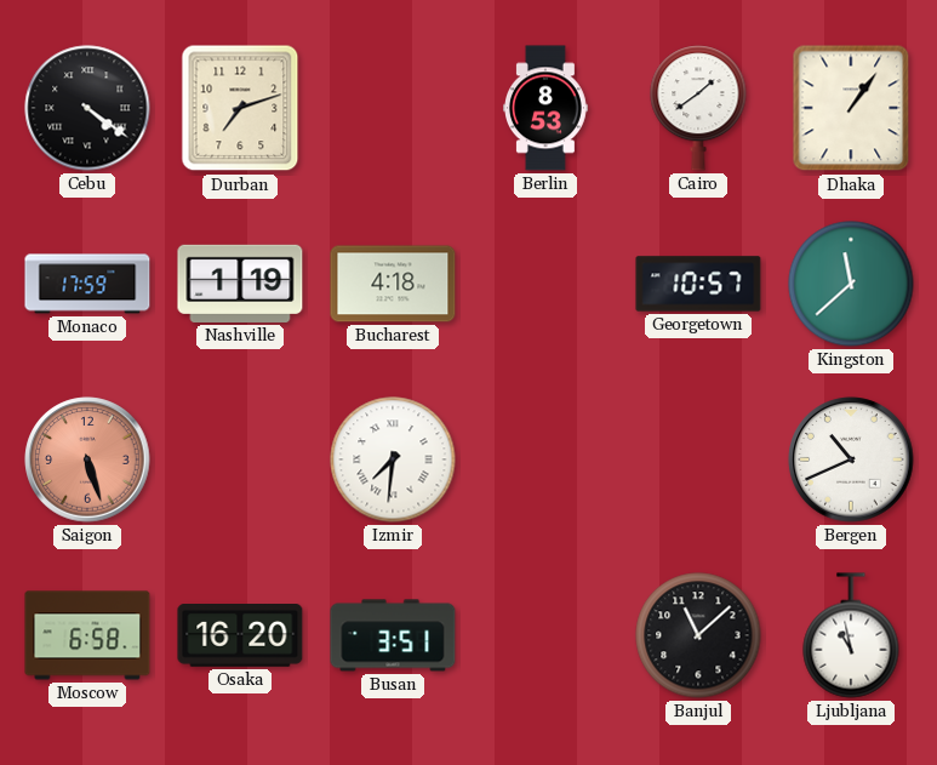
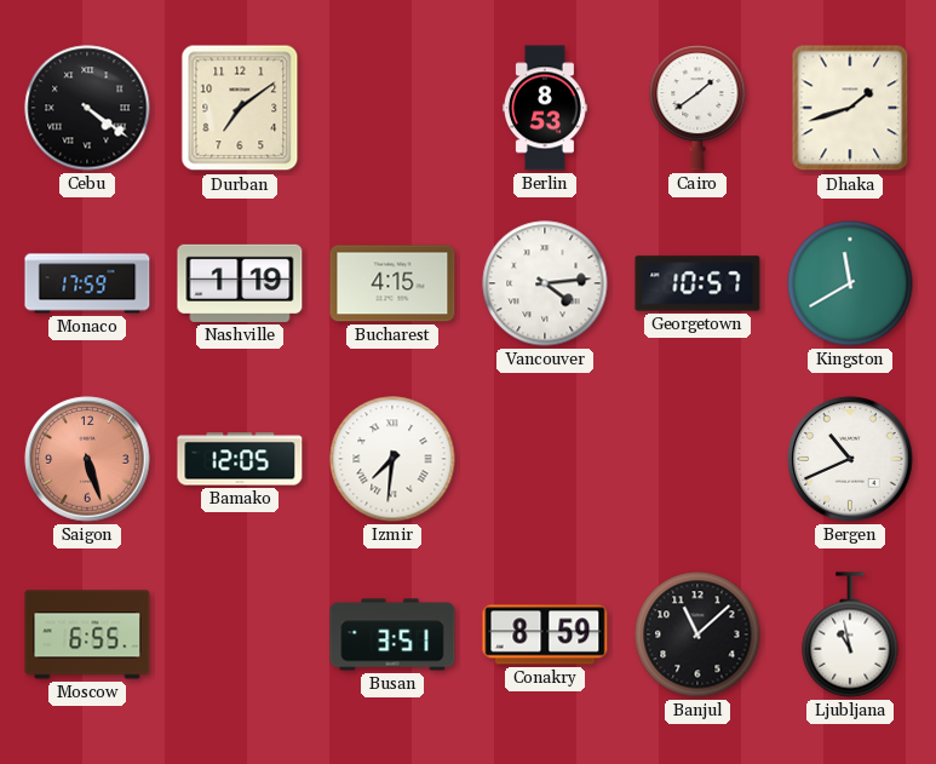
Durban: 7:12 -> 7:09 (240, 108)
Dhaka: 1:06 -> 1:42 (850, 108)
Bucharest: 4:18 -> 4:15 (392, 283)
Vancouver: none -> 4:14 (545, 283)
Kingston: 11:38 -> 11:40 (850, 283)
Bamako: none -> 12:05 (240, 459)
Moscow: 6:58 -> 6:55 (87, 634)
Osaka: 16:20 -> none (240, 636)
Conakry: none -> 8:59 (545, 634)
